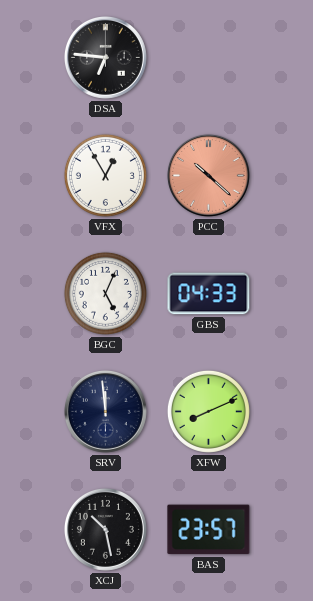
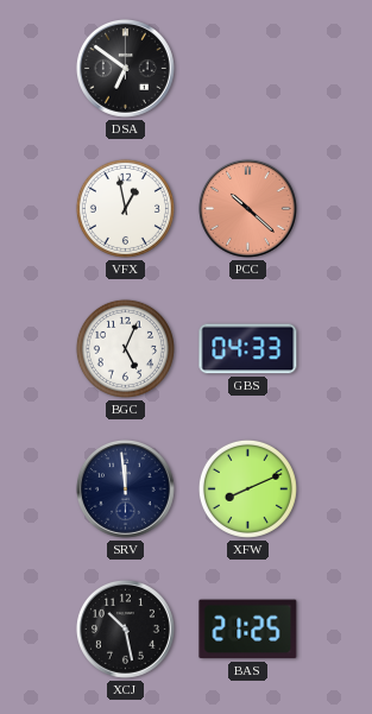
DSA: 6:46 -> 6:51 (125, 68)
VFX: 12:55 -> 12:58 (125, 208)
BAS: 23:57 -> 21:25 (248, 630)
